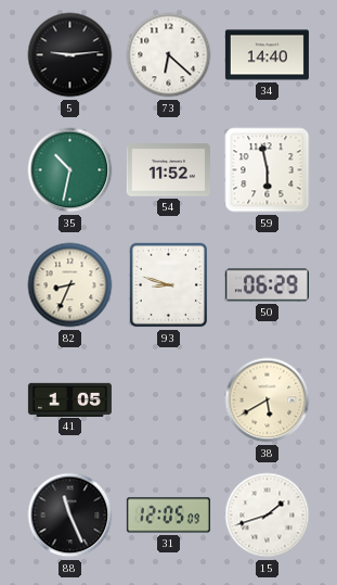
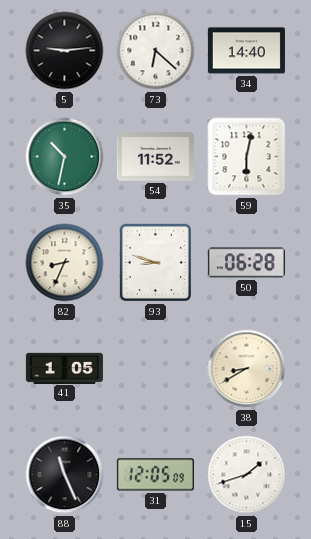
59: 5:58 -> 6:02 (247, 157)
50: 06:29 -> 06:28 (246, 263)
38: 5:40 -> 8:40 (247, 369)
